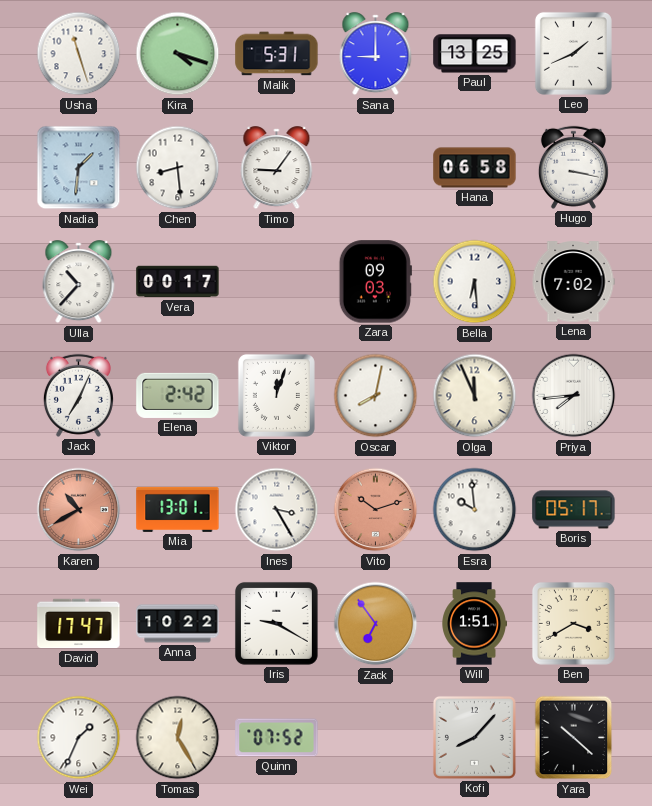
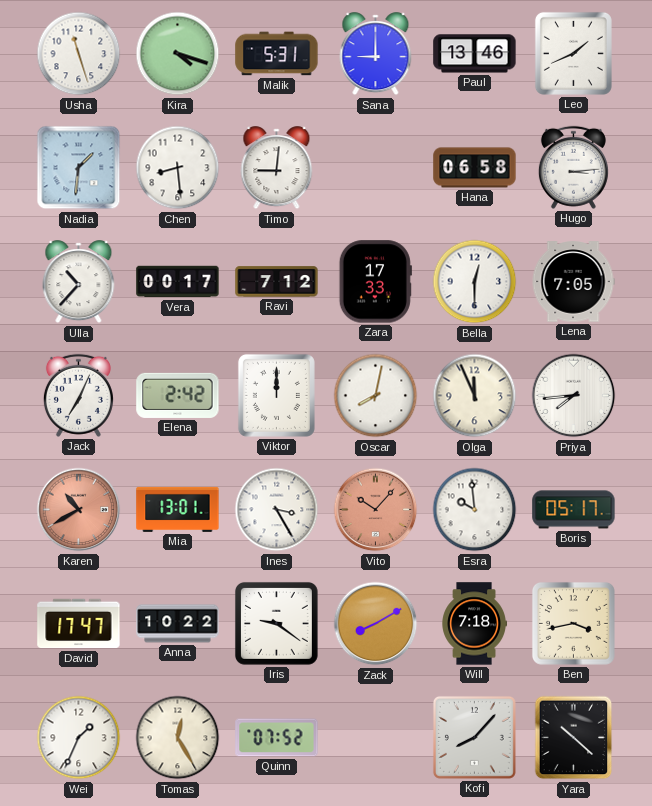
Paul: 13:25 -> 13:46 (475, 54)
Timo: 9:06 -> 9:01 (277, 168)
Hugo: 3:17 -> 3:14 (573, 167)
Ravi: none -> 7:12 (277, 282)
Zara: 09:03 -> 17:33 (375, 282)
Bella: 6:29 -> 12:30 (475, 282)
Lena: 7:02 -> 7:05 (573, 282)
Viktor: 12:03 -> 12:00 (276, 395)
Vito: 10:12 -> 10:07 (376, 510)
Iris: 9:20 -> 9:21 (276, 623)
Zack: 6:54 -> 8:10 (376, 624)
Will: 1:51 -> 7:18 (474, 624)
Ben: 3:40 -> 3:43 (573, 623)
